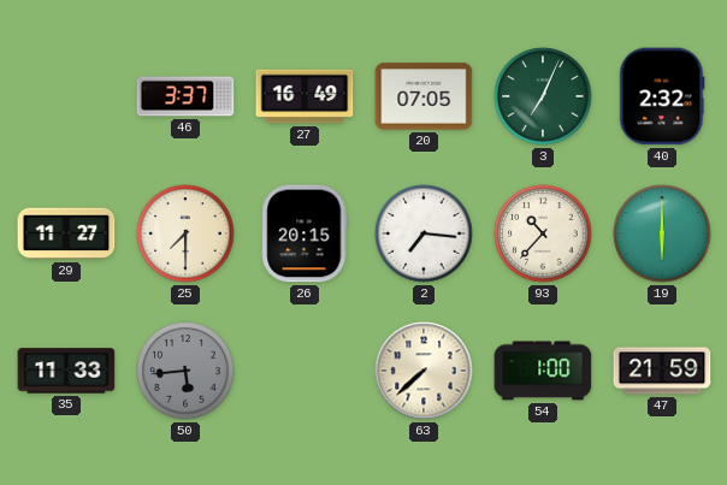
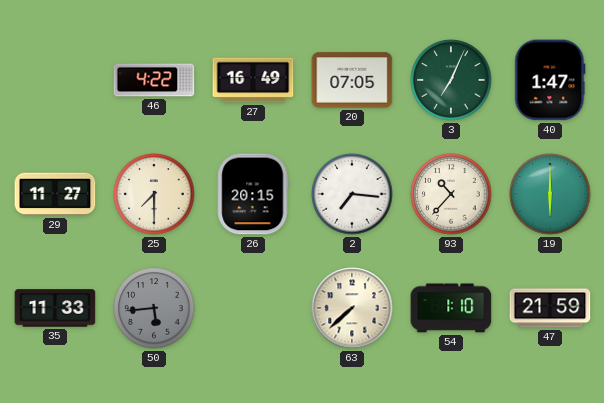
46: 3:37 -> 4:22 (154, 80)
40: 2:32 -> 1:47 (550, 80)
54: 1:00 -> 1:10 (451, 308)
